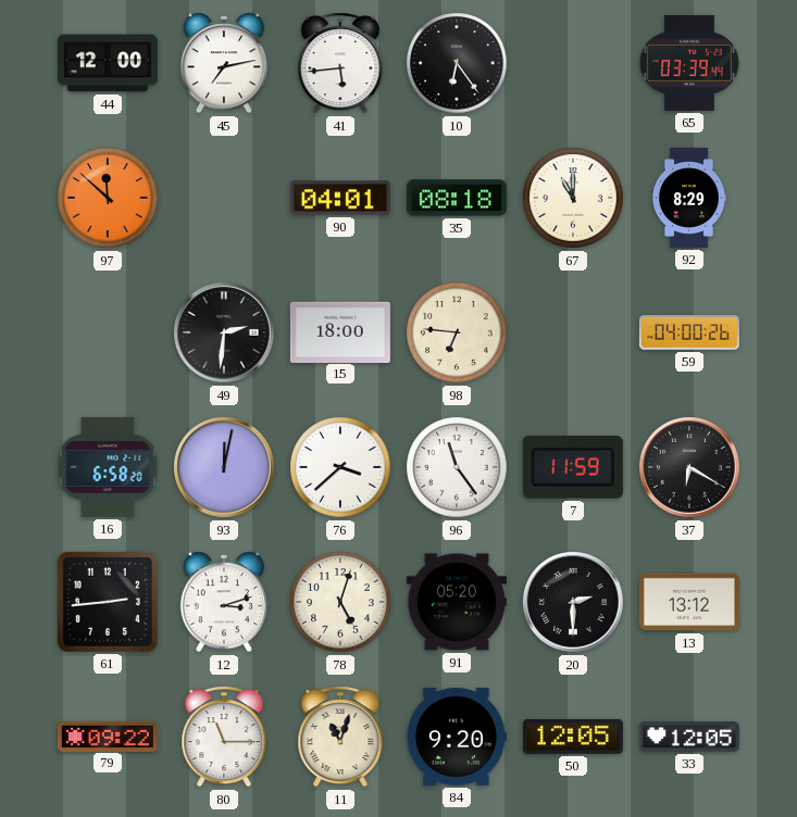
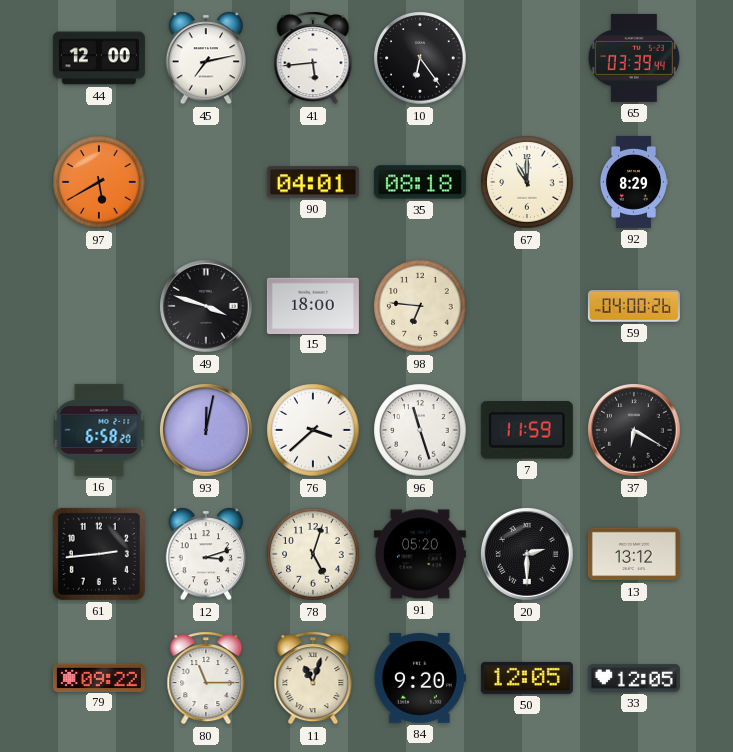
97: 11:52 -> 5:40 (99, 182)
49: 2:31 -> 3:48 (206, 306)
96: 11:24 -> 11:27 (420, 430)
